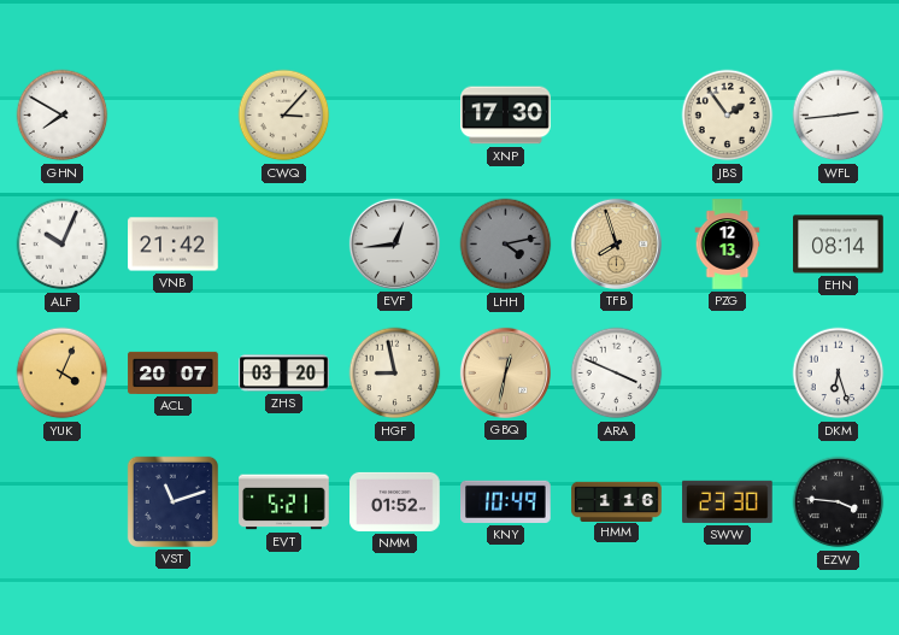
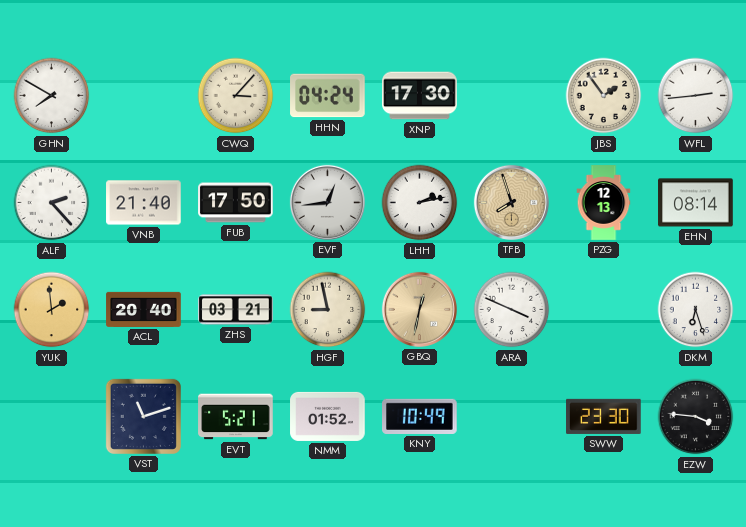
HHN: none -> 04:24 (328, 96)
ALF: 10:04 -> 2:23 (52, 203)
VNB: 21:42 -> 21:40 (144, 203)
FUB: none -> 17:50 (236, 203)
LHH: 4:13 -> 2:13 (420, 203)
LHH dial: grey -> white (420, 203)
YUK: 4:04 -> 1:59 (52, 310)
ACL: 20:07 -> 20:40 (144, 309)
ZHS: 03:20 -> 03:21 (236, 310)
HMM: 1:16 -> none (617, 501)
